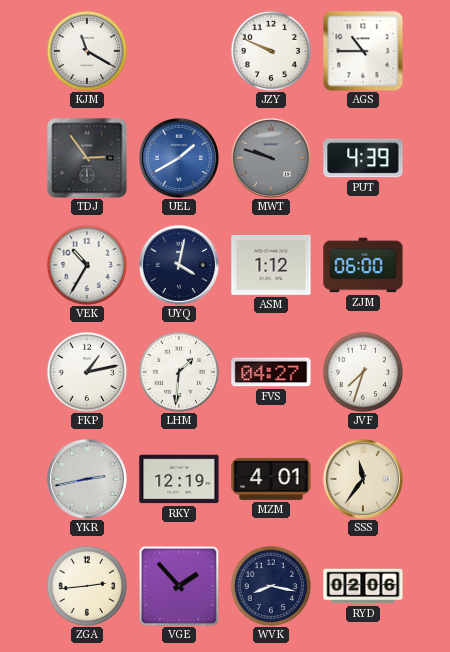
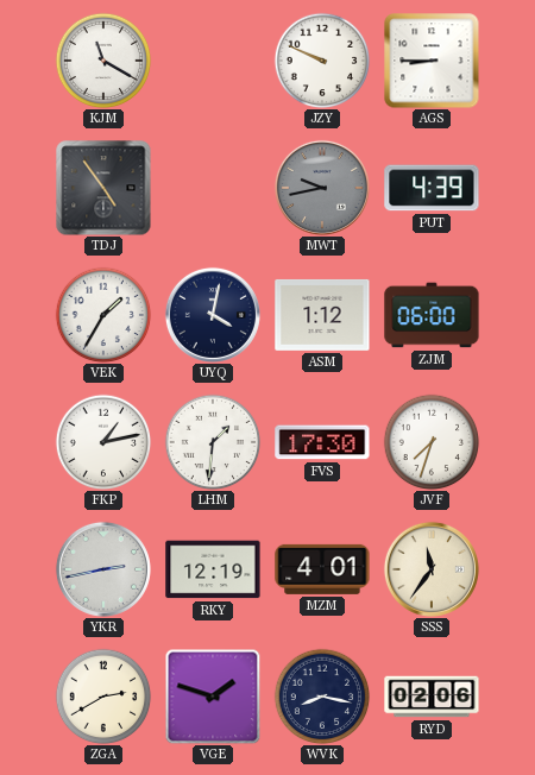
AGS: 10:45 -> 8:45 (432, 61)
TDJ: 2:54 -> 4:54 (103, 188)
UEL: 1:40 -> none (179, 158)
MWT: 9:48 -> 9:43 (322, 188)
VEK: 10:35 -> 1:35 (103, 315)
FVS: 04:27 -> 17:30 (322, 442)
ZGA: 2:44 -> 2:40 (103, 697)
VGE: 1:53 -> 1:48 (213, 697)
